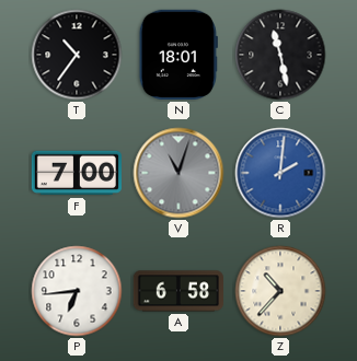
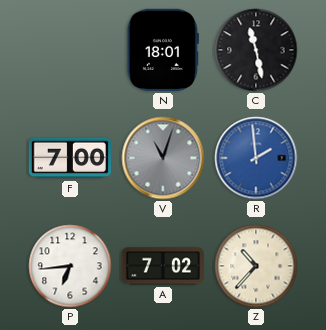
T: 10:36 -> none (77, 55)
R: 2:01 -> 1:59 (256, 158)
A: 6:58 -> 7:02 (163, 266)
